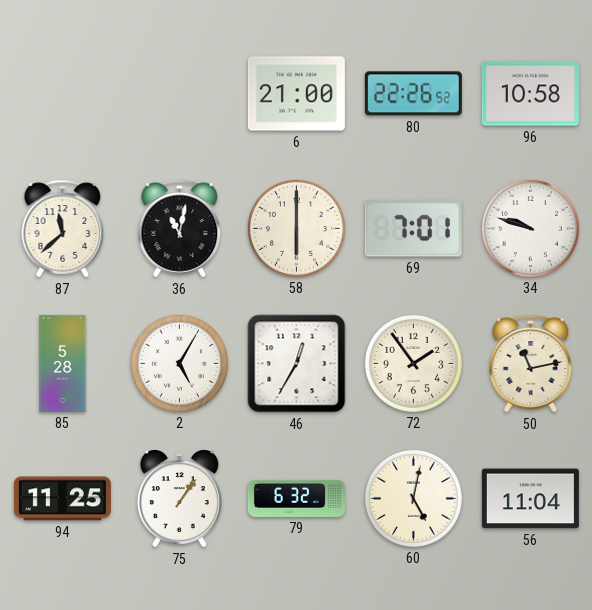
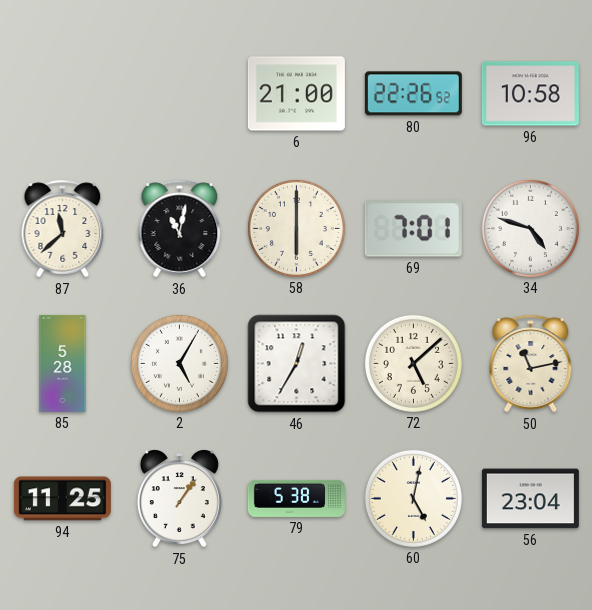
34: 9:48 -> 4:48 (530, 228)
72: 1:54 -> 5:08 (413, 363)
79: 6:32 -> 5:38 (296, 498)
56: 11:04 -> 23:04 (530, 499)
